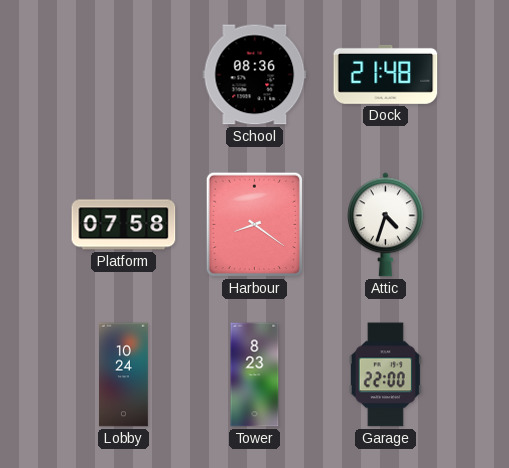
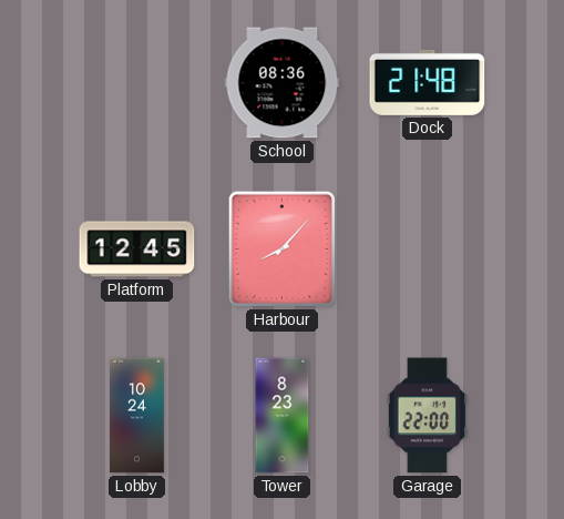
Platform: 07:58 -> 12:45 (137, 250)
Harbour: 8:21 -> 8:07 (281, 248)
Attic: 4:33 -> none (385, 225)
